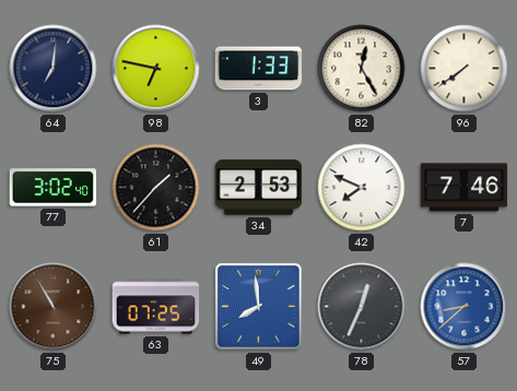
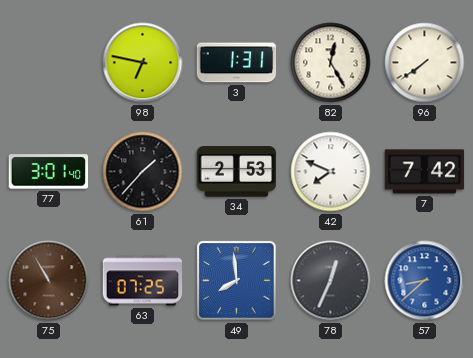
64: 7:01 -> none (54, 69)
3: 1:33 -> 1:31 (237, 63)
77: 3:02 -> 3:01 (49, 172)
7: 7:46 -> 7:42 (425, 172)
